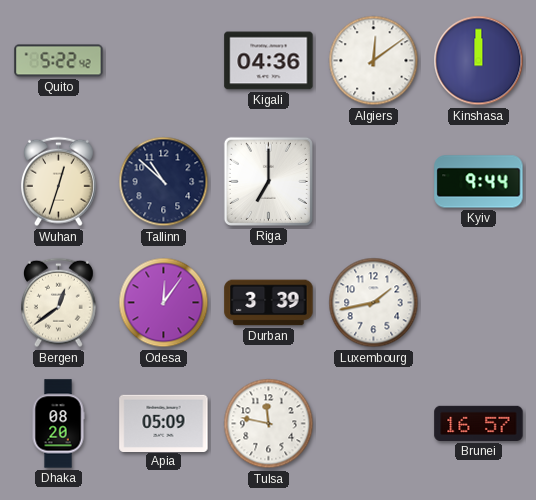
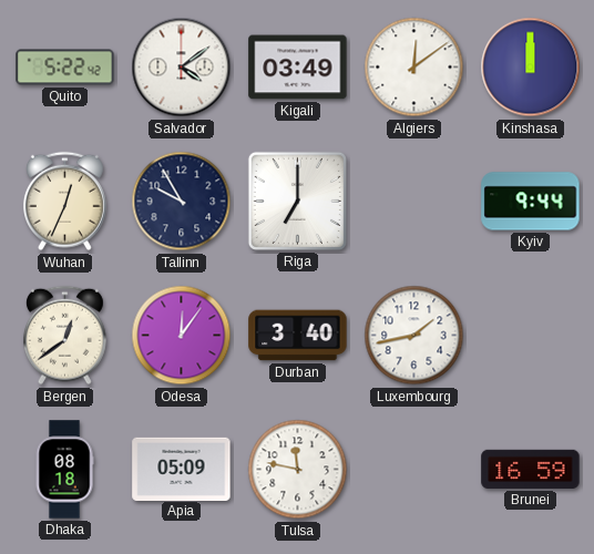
Salvador: none -> 4:09 (182, 68)
Kigali: 04:36 -> 03:49 (298, 68)
Wuhan: 12:33 -> 12:34 (65, 202)
Tallinn: 10:52 -> 9:55 (182, 202)
Durban: 3:39 -> 3:40 (298, 336)
Dhaka: 08:20 -> 08:18 (64, 470)
Brunei: 16:57 -> 16:59 (531, 469)
